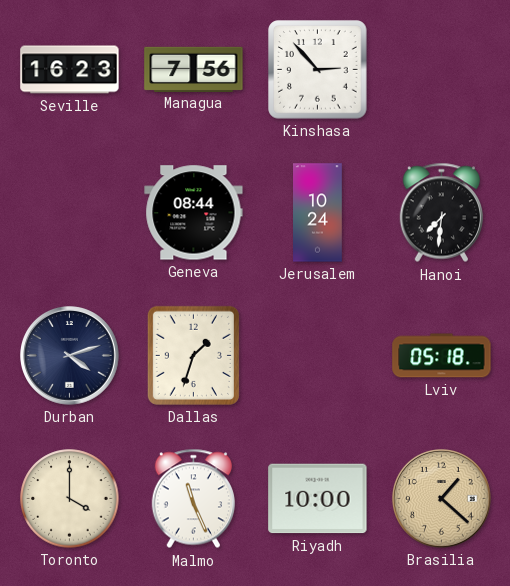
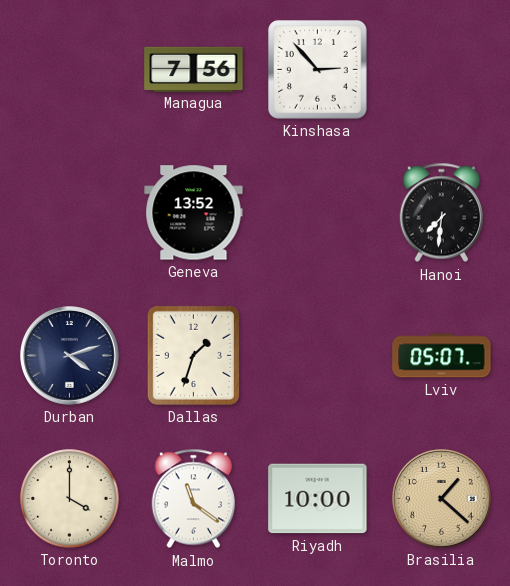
Seville: 16:23 -> none (70, 70)
Geneva: 08:44 -> 13:52 (194, 213)
Jerusalem: 10:24 -> none (318, 213)
Lviv: 05:18 -> 05:07 (442, 356)
Malmo: 11:26 -> 11:21 (193, 499)
